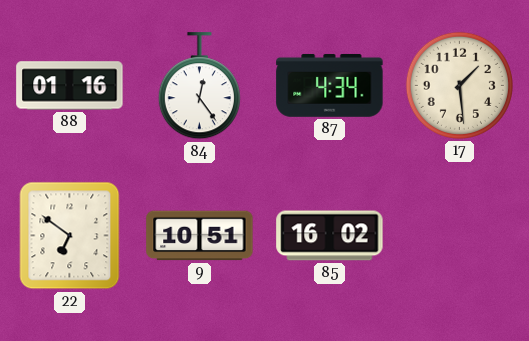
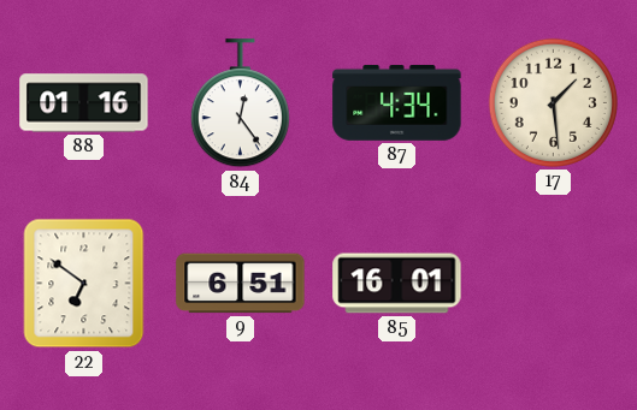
9: 10:51 -> 6:51 (241, 284)
85: 16:02 -> 16:01 (397, 284)
